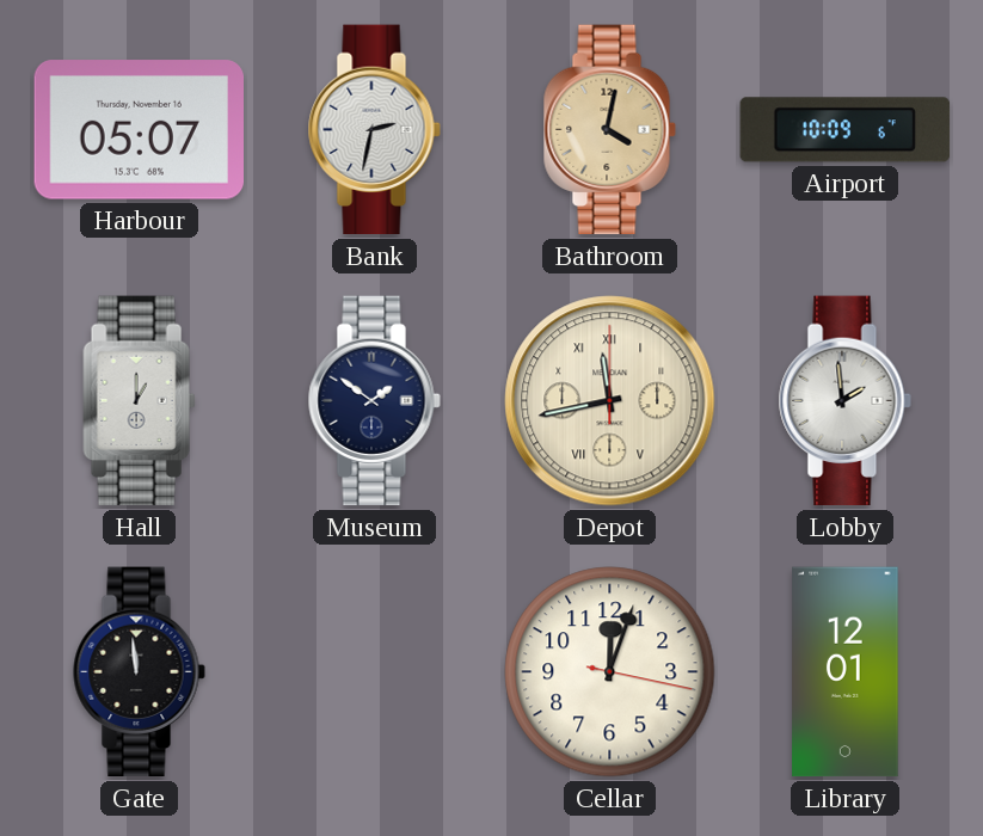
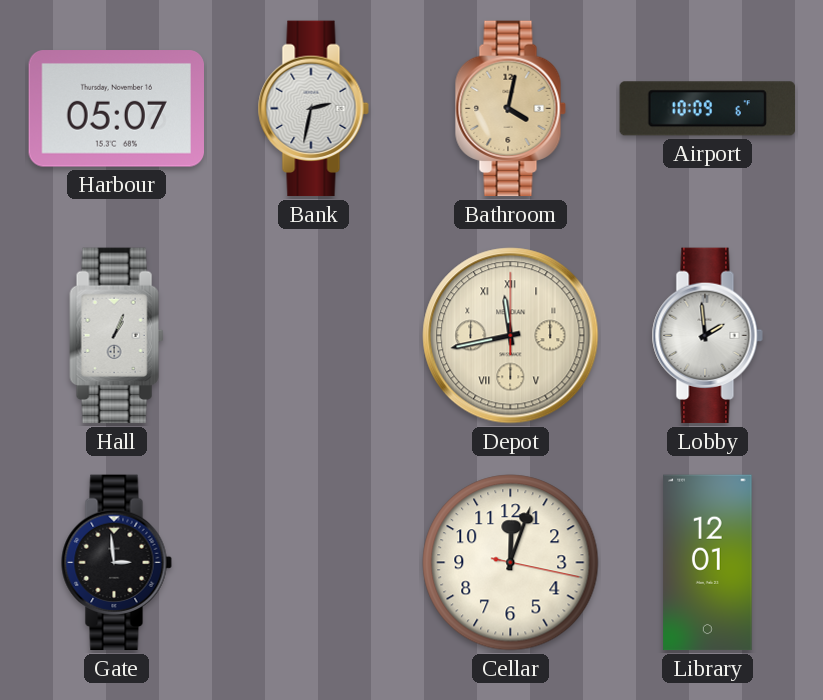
Hall: 1:00 -> 1:04 (117, 336)
Museum: 1:51 -> none (374, 401)
Gate: 11:59 -> 2:59 (116, 563)
